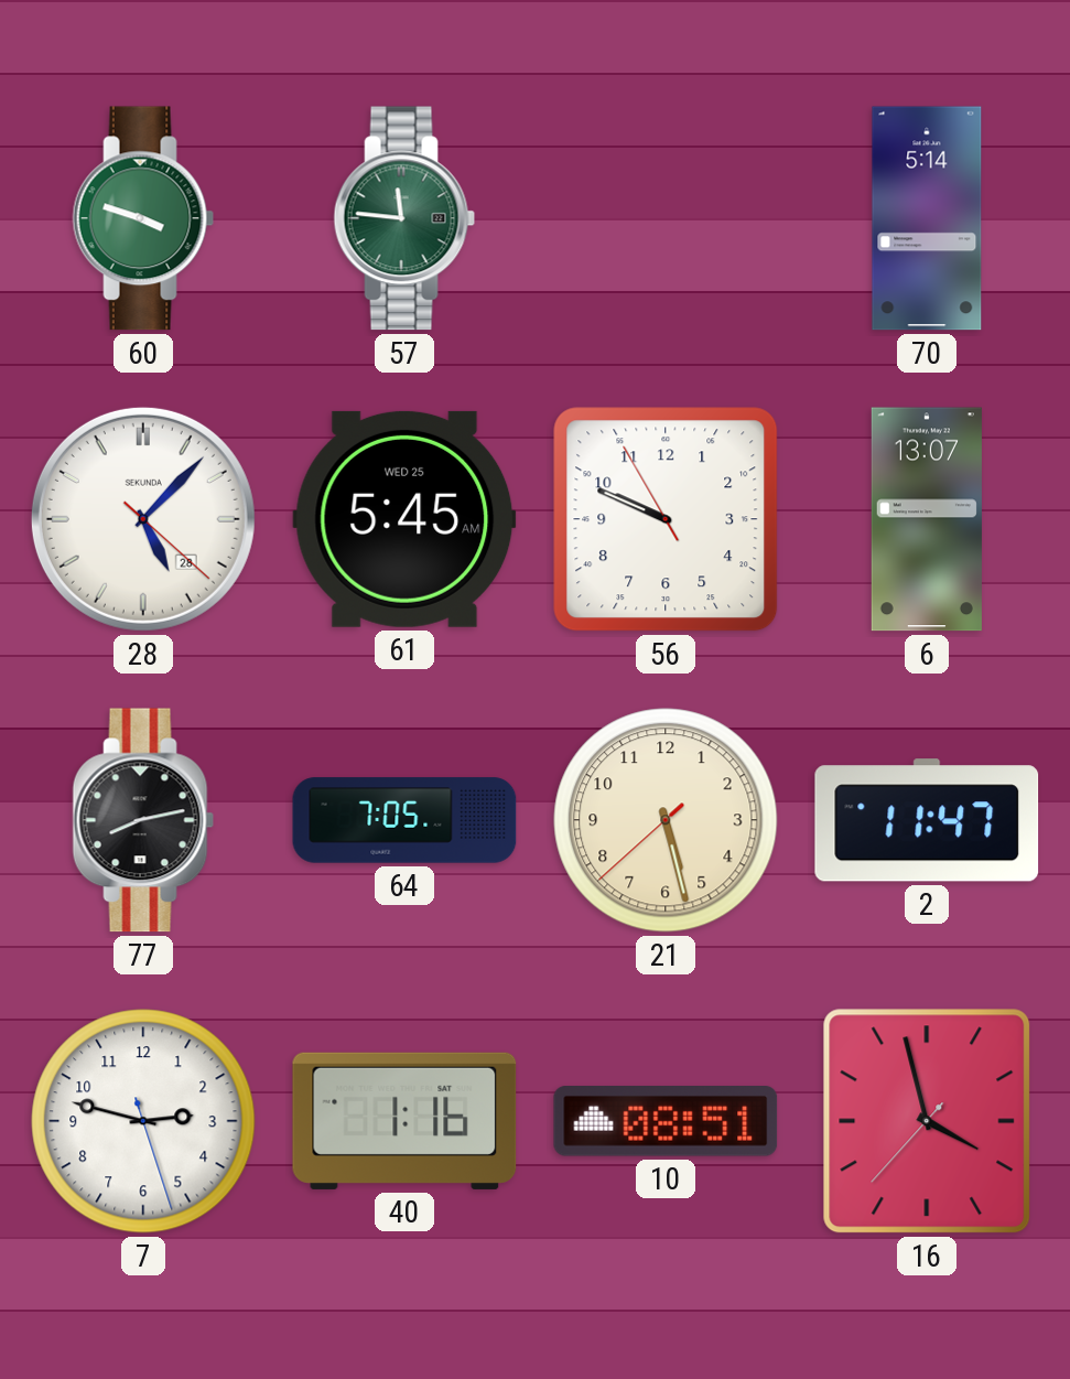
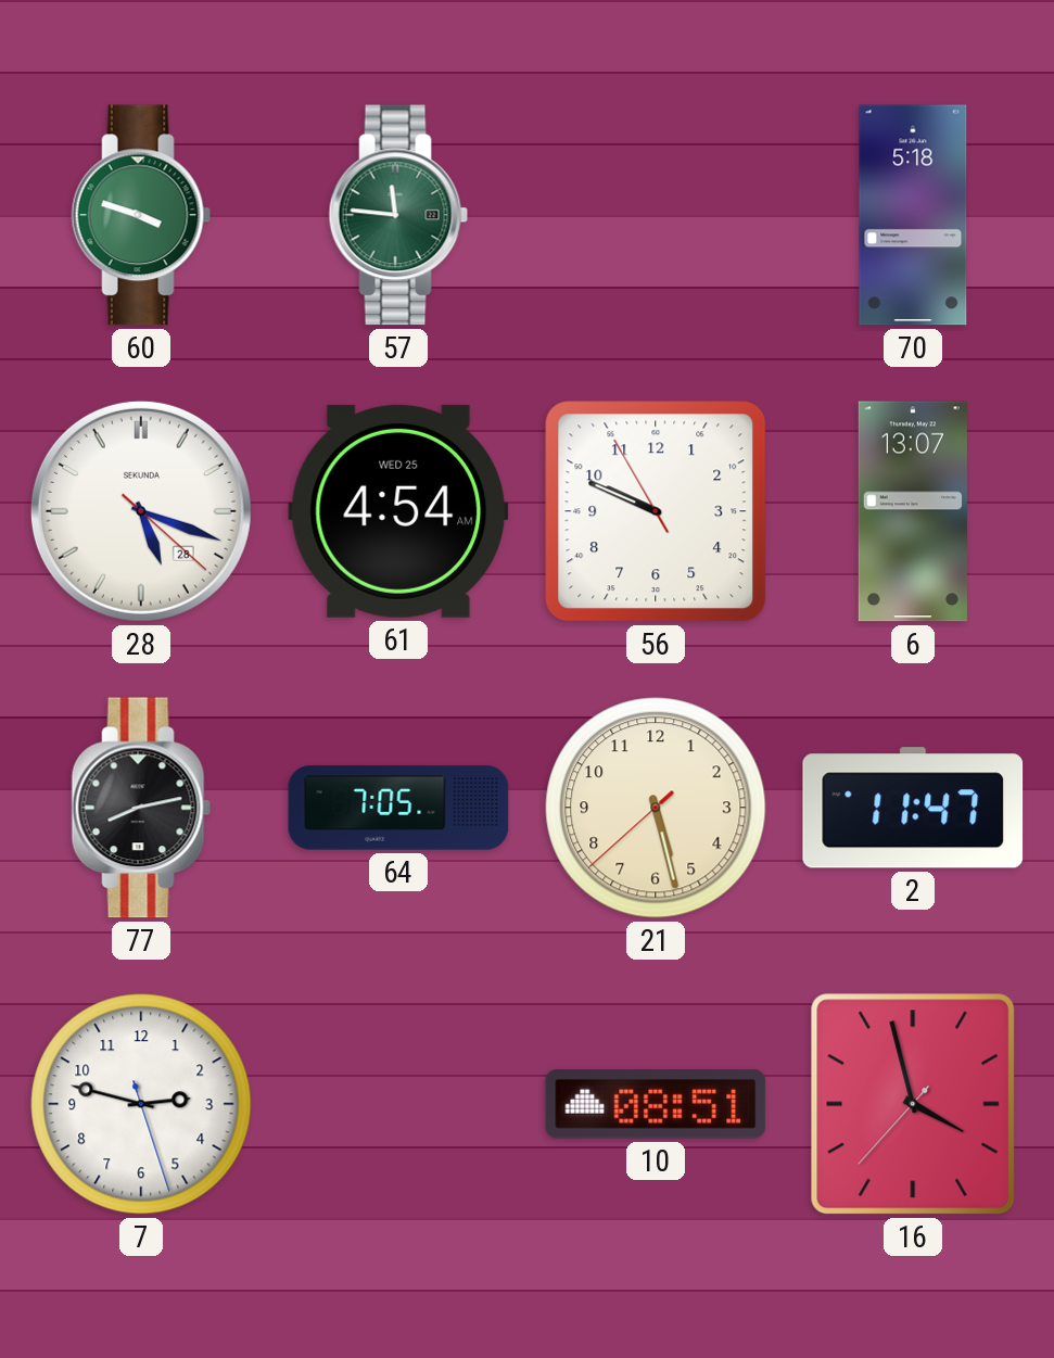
70: 5:14 -> 5:18 (913, 215)
28: 5:07 -> 5:18 (141, 511)
61: 5:45 -> 4:54 (398, 511)
40: 1:16 -> none (404, 1121)
